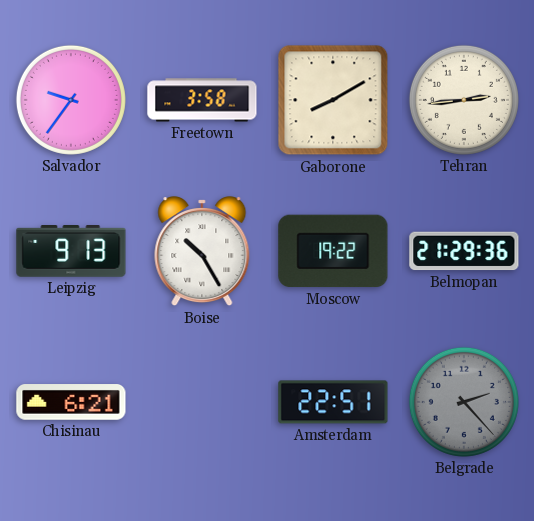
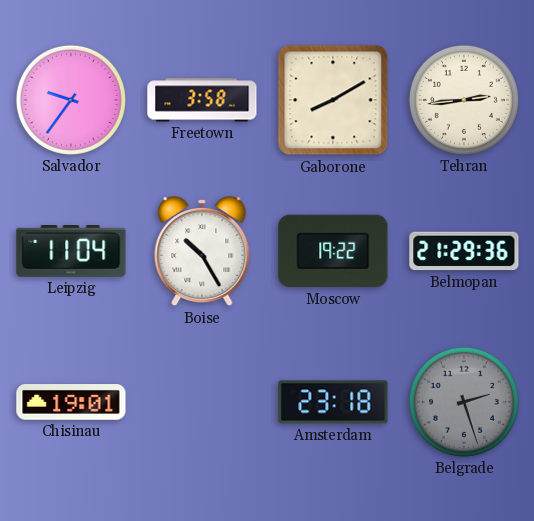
Leipzig: 9:13 -> 11:04 (71, 252)
Chisinau: 6:21 -> 19:01 (71, 402)
Amsterdam: 22:51 -> 23:18 (333, 402)
Belgrade: 2:23 -> 2:27 (464, 402)
